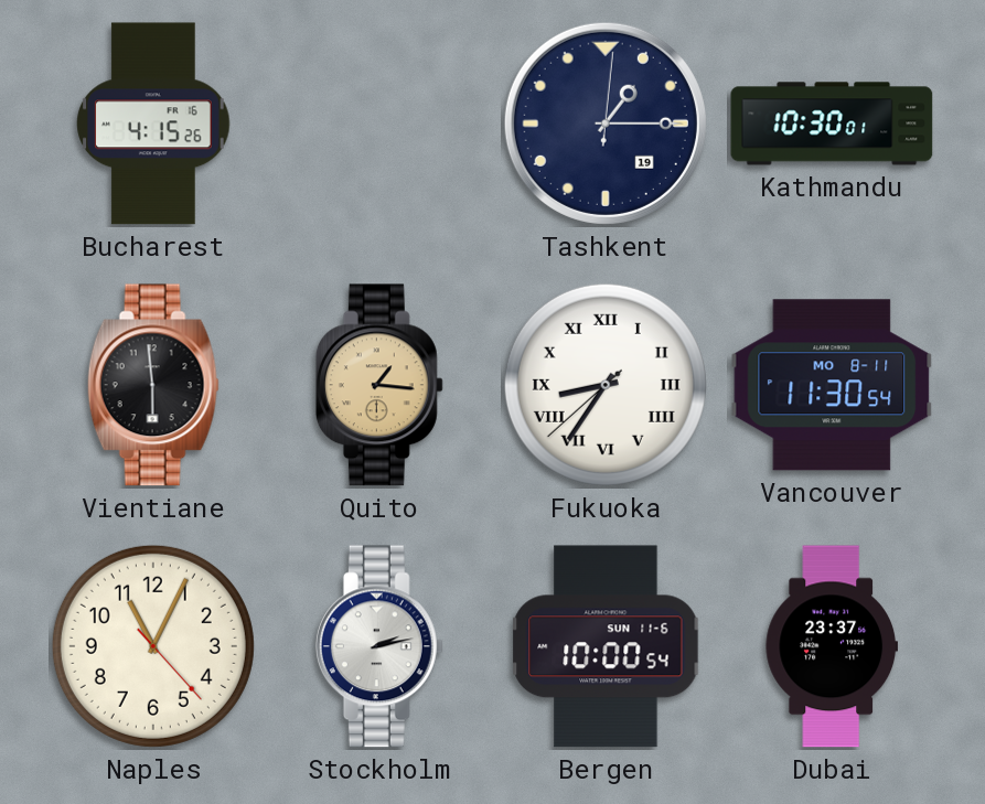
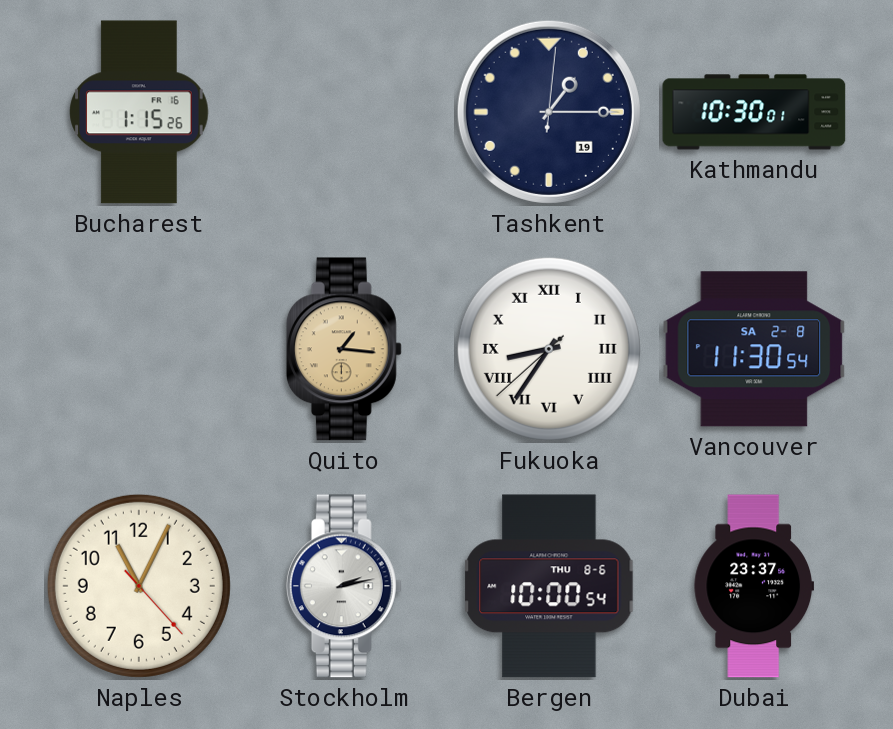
Bucharest: 4:15 -> 1:15 (139, 112)
Vientiane: 5:59 -> none (153, 385)
Vancouver date: MO 8-11 -> SA 2-8 (754, 349)
Bergen date: SUN 11-6 -> THU 8-6 (549, 586)
